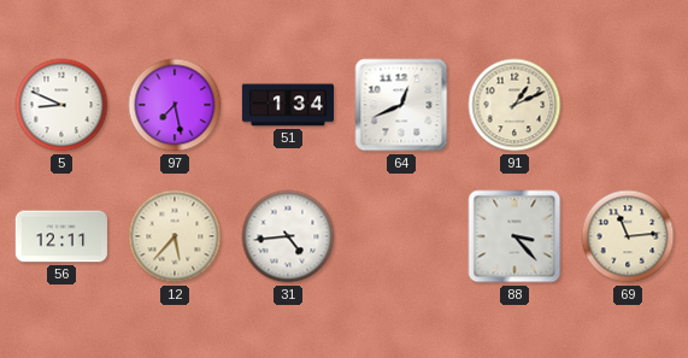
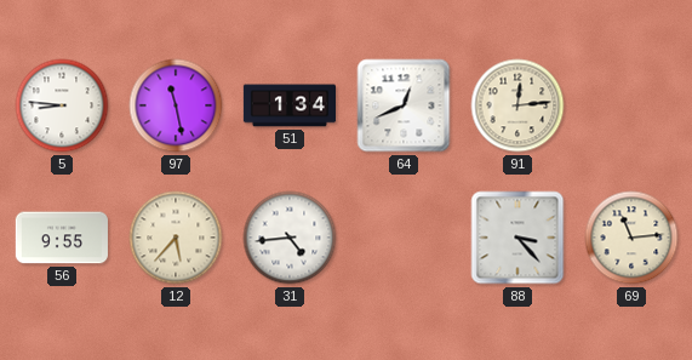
5: 8:49 -> 8:46 (62, 105)
97: 7:28 -> 11:28 (176, 105)
91: 1:11 -> 12:14 (517, 105)
56: 12:11 -> 9:55 (61, 238)
